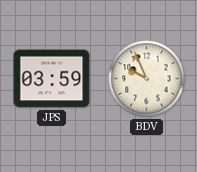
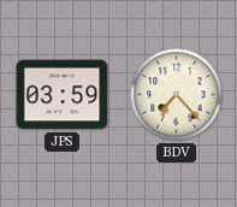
BDV: 9:56 -> 7:23 (177, 95)
